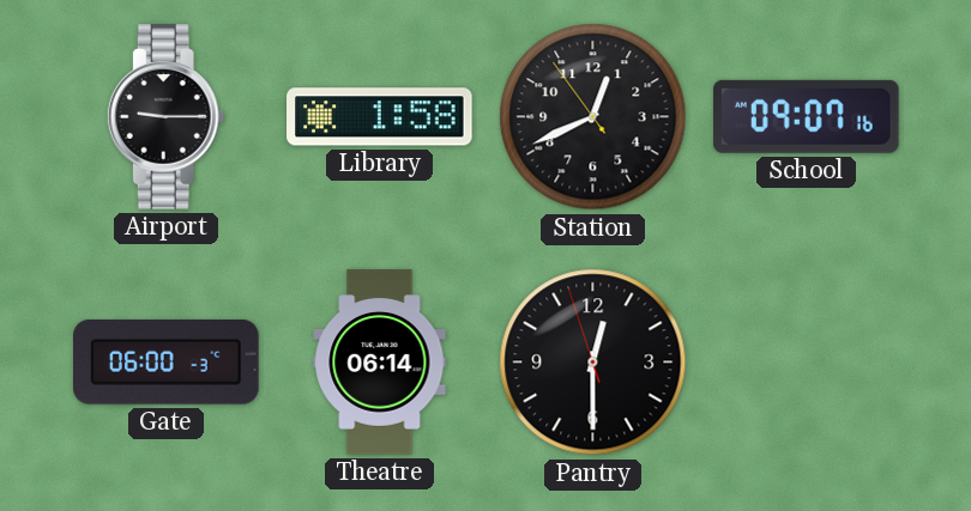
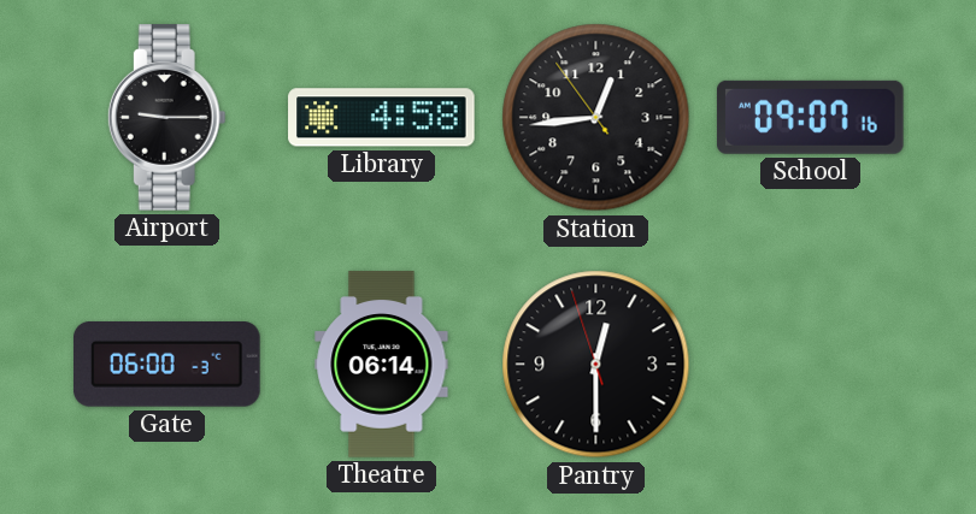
Library: 1:58 -> 4:58 (382, 118)
Station: 12:40 -> 12:43 (596, 118)
